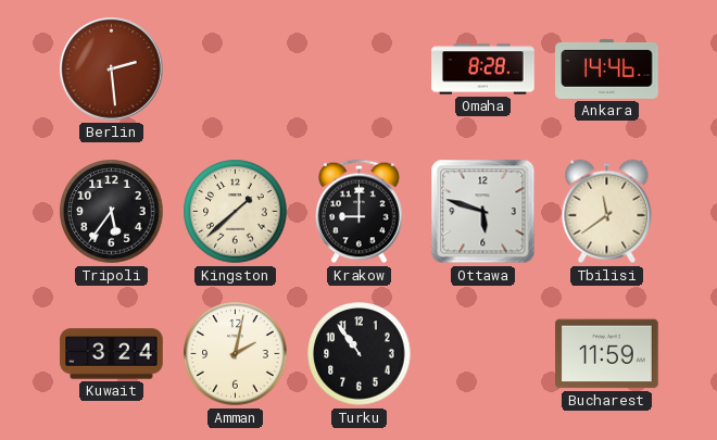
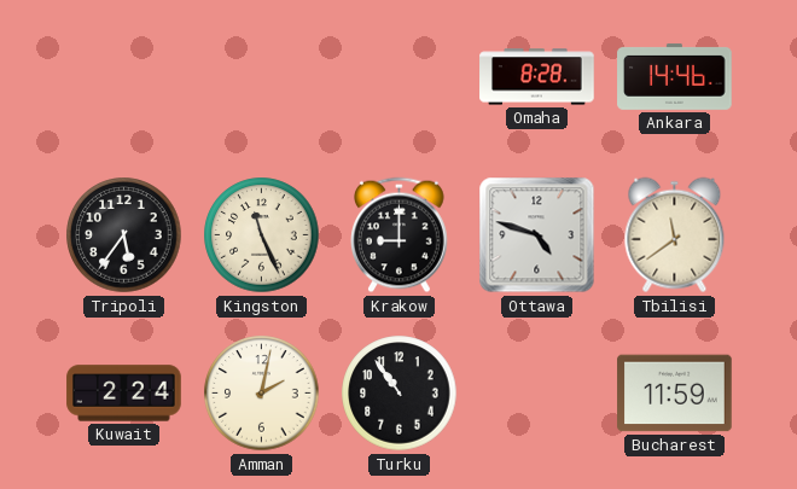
Berlin: 2:29 -> none (112, 70)
Kingston: 1:38 -> 11:26 (262, 235)
Ottawa: 5:48 -> 4:48 (537, 235)
Kuwait: 3:24 -> 2:24 (124, 394)
